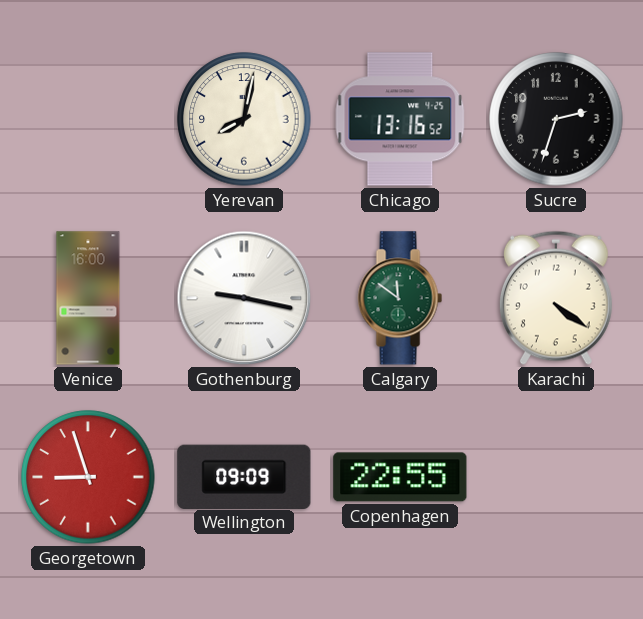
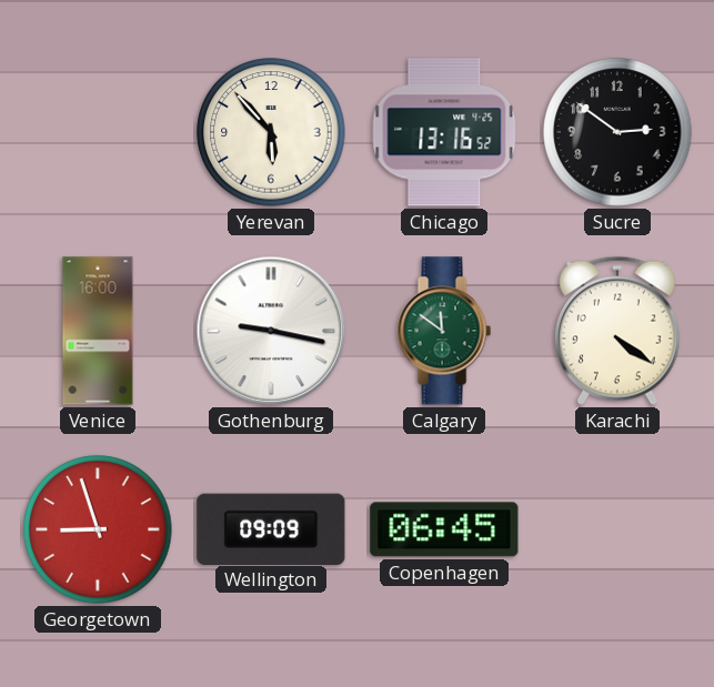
Yerevan: 8:02 -> 5:53 (271, 132)
Sucre: 2:33 -> 2:51 (617, 132)
Copenhagen: 22:55 -> 06:45 (444, 529)
